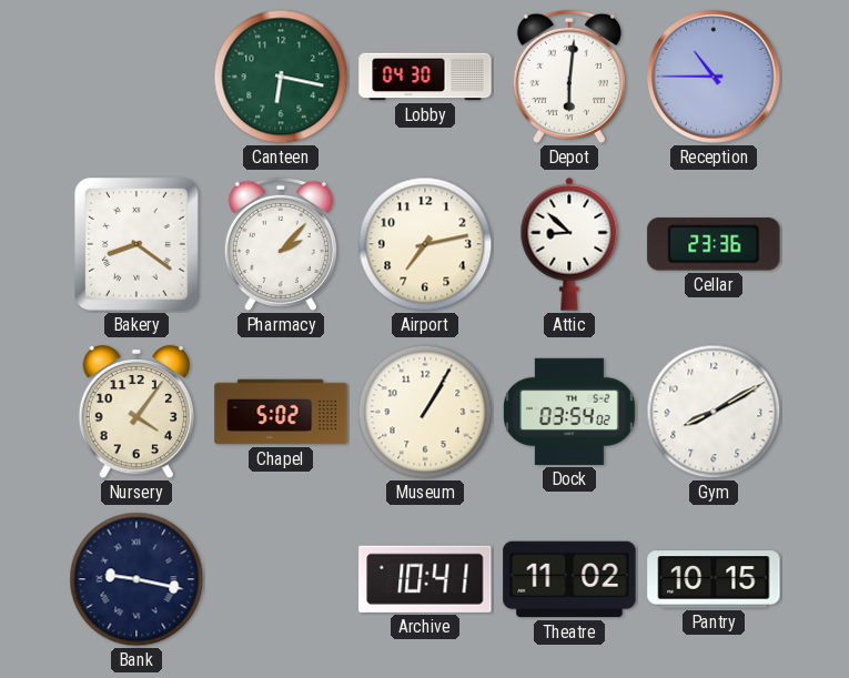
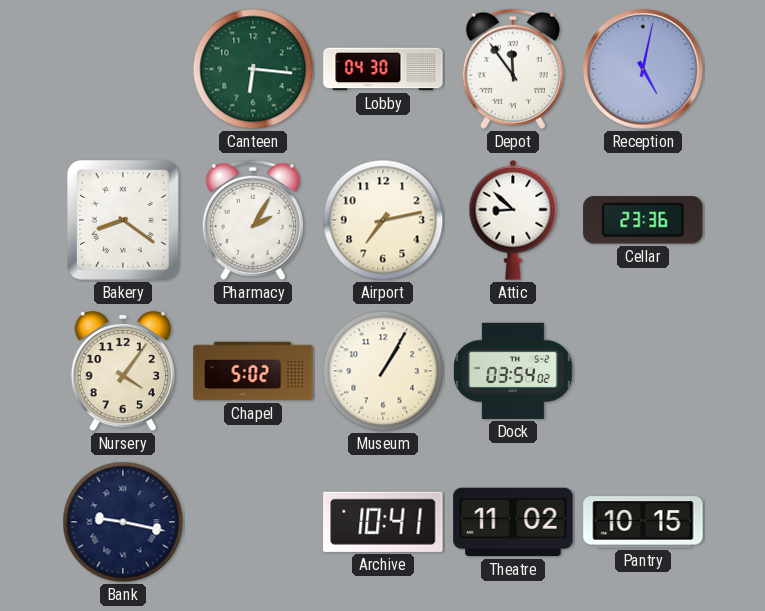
Canteen: 6:17 -> 6:16 (253, 69)
Depot: 6:01 -> 11:54 (513, 69)
Reception: 10:45 -> 5:02 (643, 69)
Pharmacy: 2:07 -> 2:05 (253, 220)
Gym: 8:10 -> none (714, 412)
